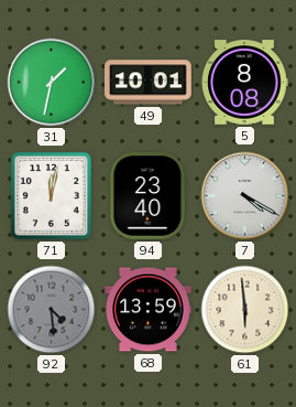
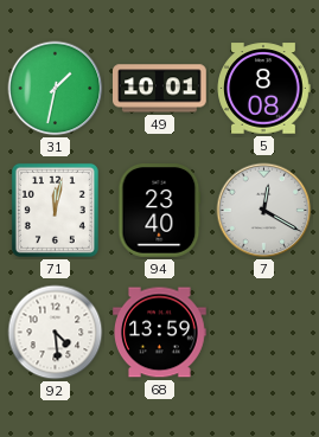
7: 4:20 -> 12:20 (264, 211)
92 dial: grey -> white (56, 333)
61: 5:59 -> none (245, 310)
